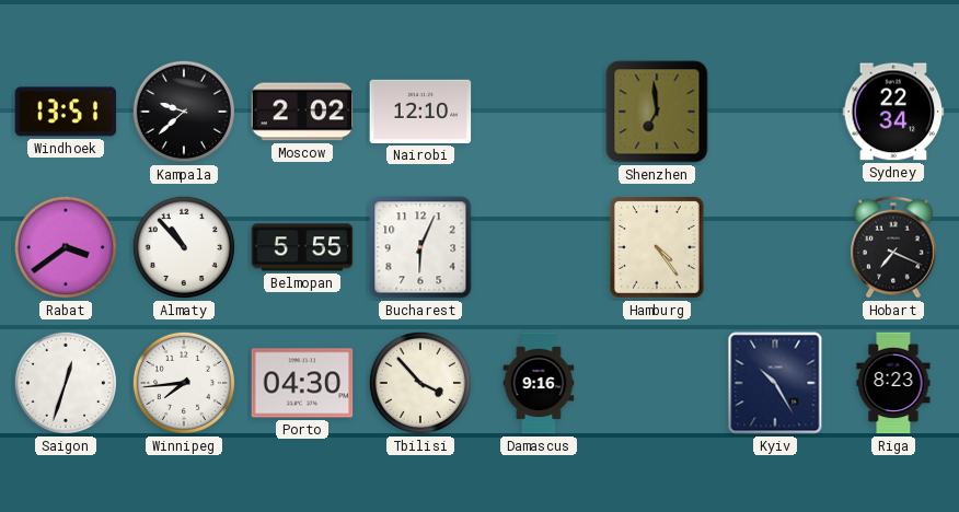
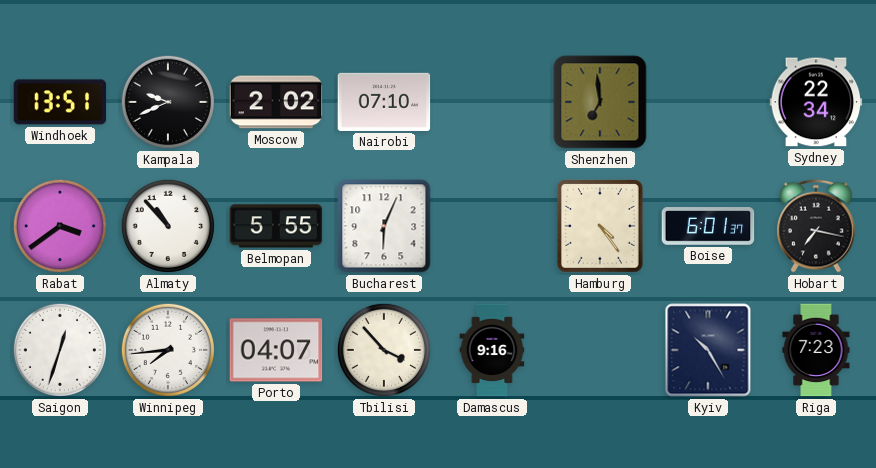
Kampala: 9:38 -> 9:41 (168, 102)
Nairobi: 12:10 -> 07:10 (384, 102)
Boise: none -> 6:01 (708, 226)
Hobart: 7:19 -> 7:17 (817, 226)
Porto: 04:30 -> 04:07 (276, 350)
Riga: 8:23 -> 7:23 (816, 350)
